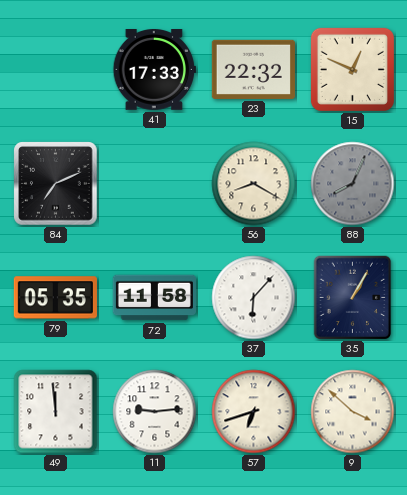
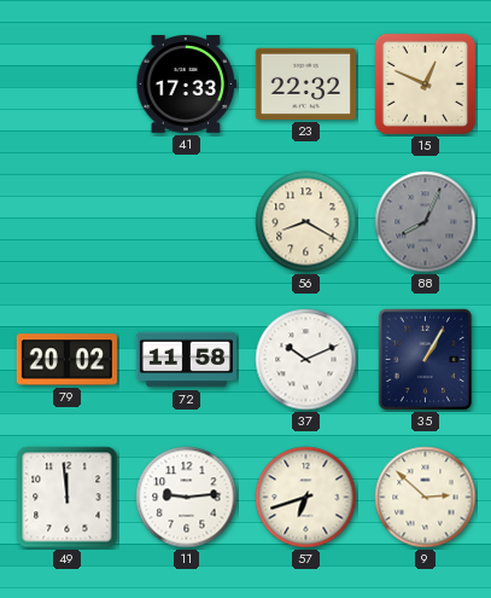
84: 7:11 -> none (56, 184)
79: 05:35 -> 20:02 (66, 360)
37: 6:07 -> 10:11 (306, 360)
9: 3:52 -> 2:52 (426, 498)
